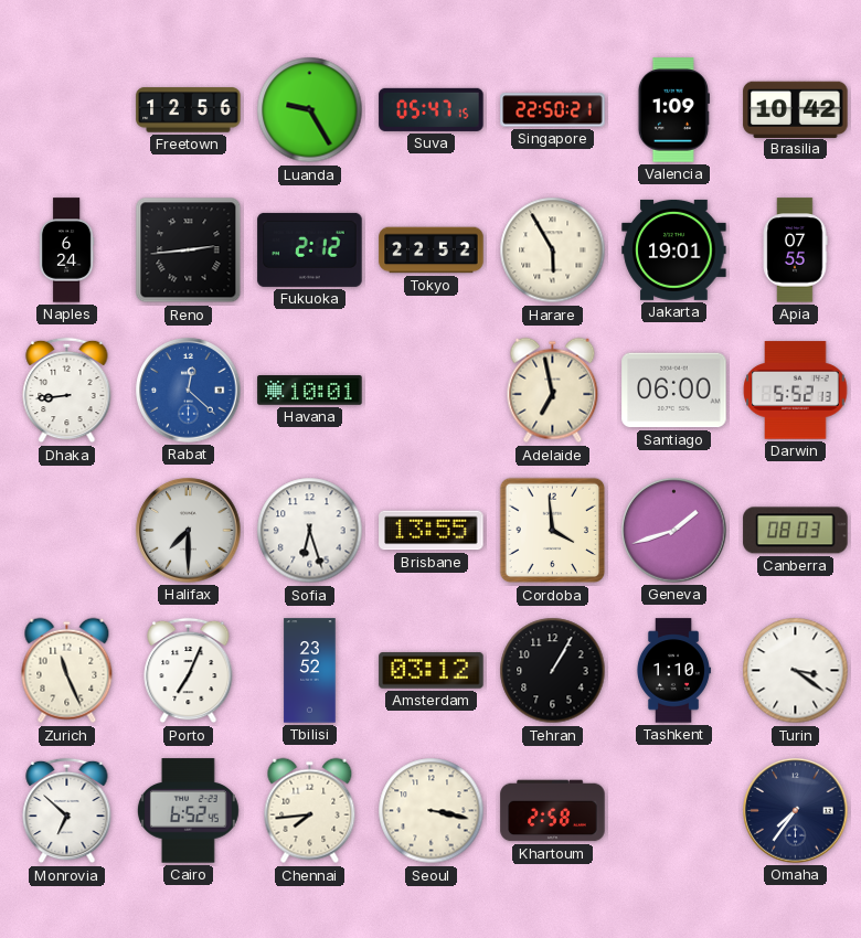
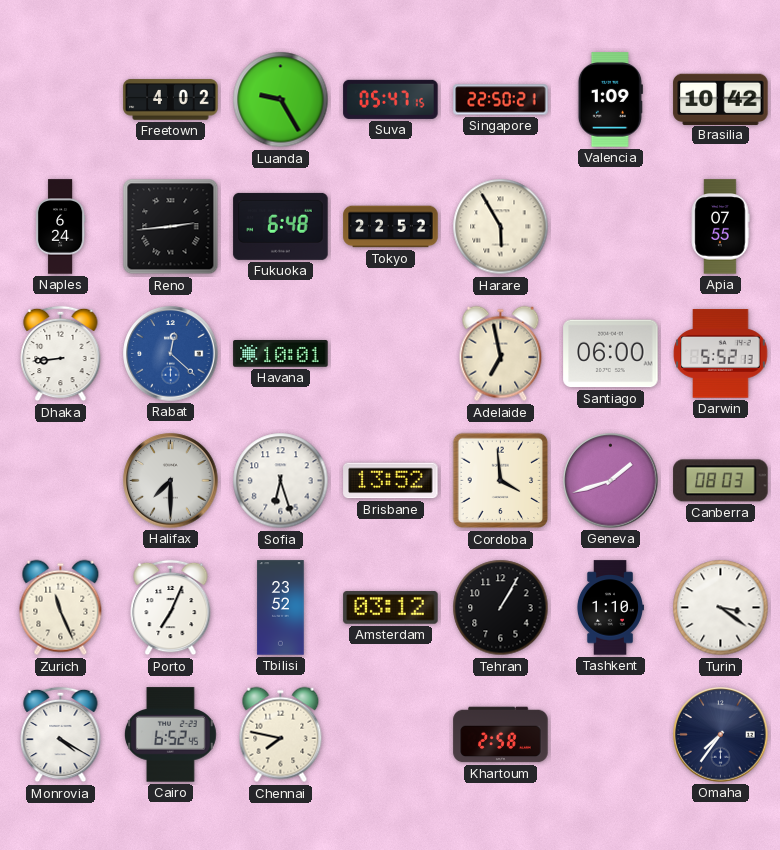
Freetown: 12:56 -> 4:02 (171, 100)
Fukuoka: 2:12 -> 6:48 (281, 226)
Jakarta: 19:01 -> none (674, 249)
Brisbane: 13:55 -> 13:52 (391, 481)
Monrovia: 6:52 -> 4:20 (61, 735)
Chennai: 7:44 -> 7:47 (281, 735)
Seoul: 3:17 -> none (432, 811)
